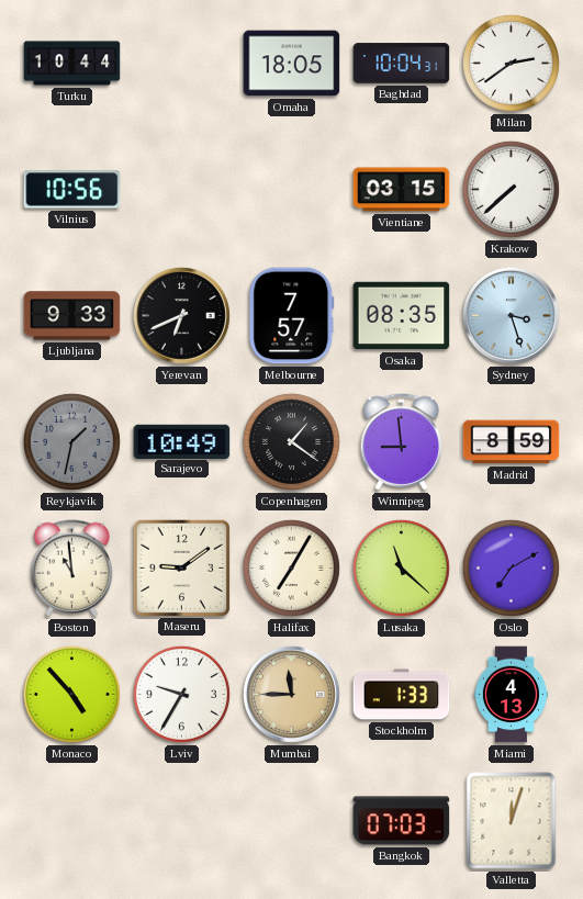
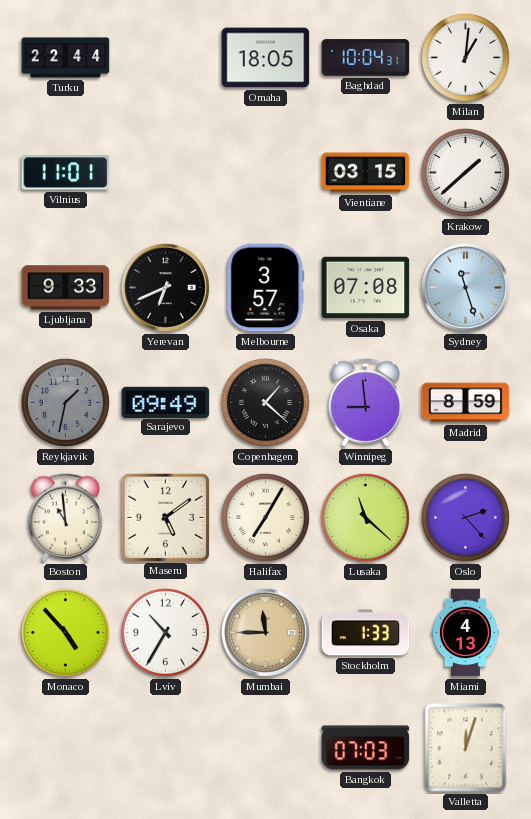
Turku: 10:44 -> 22:44 (66, 58)
Milan: 2:39 -> 1:01 (465, 57)
Vilnius: 10:56 -> 11:01 (66, 173)
Krakow: 7:38 -> 1:38 (465, 172)
Melbourne: 7:57 -> 3:57 (266, 288)
Osaka: 08:35 -> 07:08 (366, 288)
Sydney: 3:27 -> 11:27 (465, 287)
Sarajevo: 10:49 -> 09:49 (166, 402)
Copenhagen: 1:21 -> 1:22 (265, 402)
Maseru: 9:09 -> 5:09 (165, 517)
Oslo: 7:10 -> 2:23 (465, 517)
Lviv: 9:35 -> 10:35 (165, 632)
